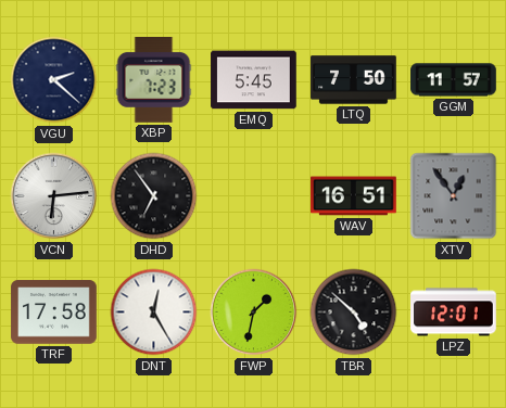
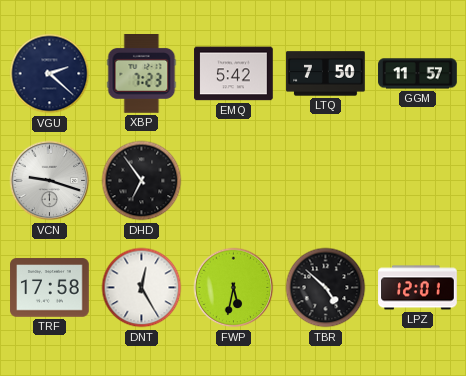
EMQ: 5:45 -> 5:42 (234, 74)
VCN: 6:14 -> 9:18 (50, 181)
WAV: 16:51 -> none (354, 196)
XTV: 12:54 -> none (454, 196)
FWP: 1:32 -> 5:32 (234, 288)
